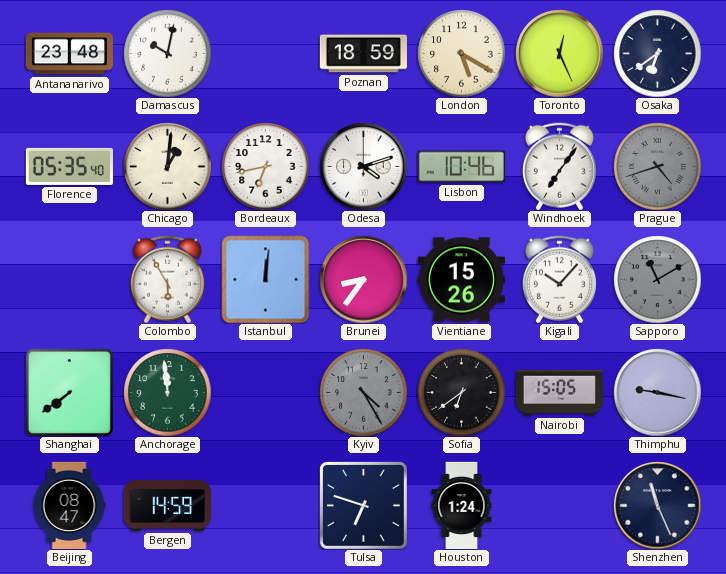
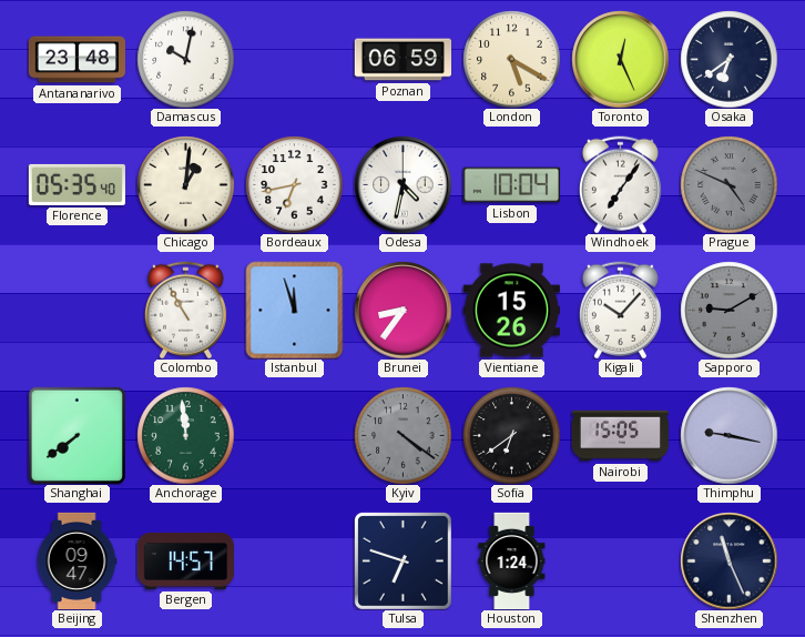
Poznan: 18:59 -> 06:59 (402, 60)
Odesa: 4:12 -> 4:32 (402, 184)
Lisbon: 10:46 -> 10:04 (511, 185)
Prague: 4:42 -> 4:49 (728, 184)
Colombo: 5:55 -> 10:55 (185, 310)
Istanbul: 12:01 -> 11:57 (294, 310)
Sapporo: 11:10 -> 9:10 (728, 310)
Kyiv: 4:25 -> 4:21 (402, 435)
Beijing: 08:47 -> 09:47 (77, 560)
Bergen: 14:59 -> 14:57 (185, 562)
